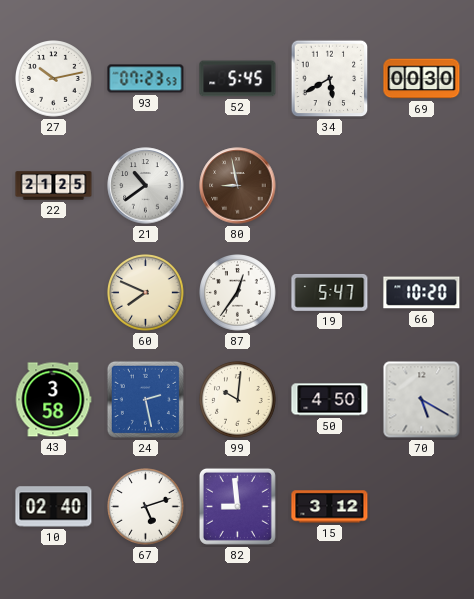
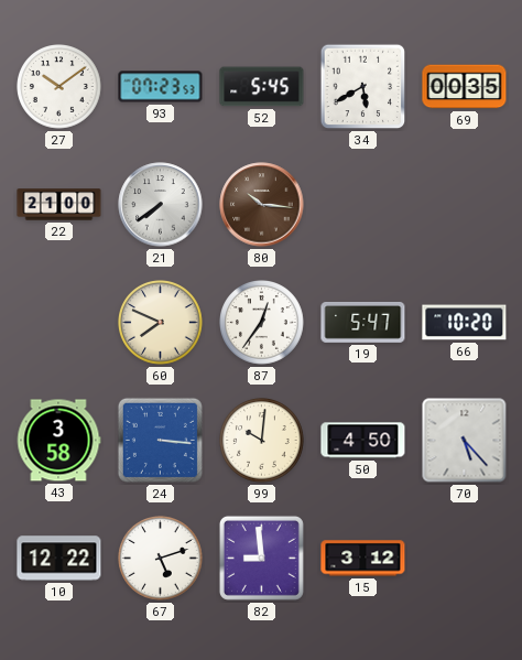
27: 10:13 -> 10:09 (59, 87)
69: 00:30 -> 00:35 (465, 87)
22: 21:25 -> 21:00 (59, 205)
21: 10:39 -> 7:39 (161, 205)
80: 8:58 -> 10:16 (262, 205)
24: 2:28 -> 3:16 (160, 440)
70: 5:20 -> 5:23 (465, 441)
10: 02:40 -> 12:22 (59, 559)
